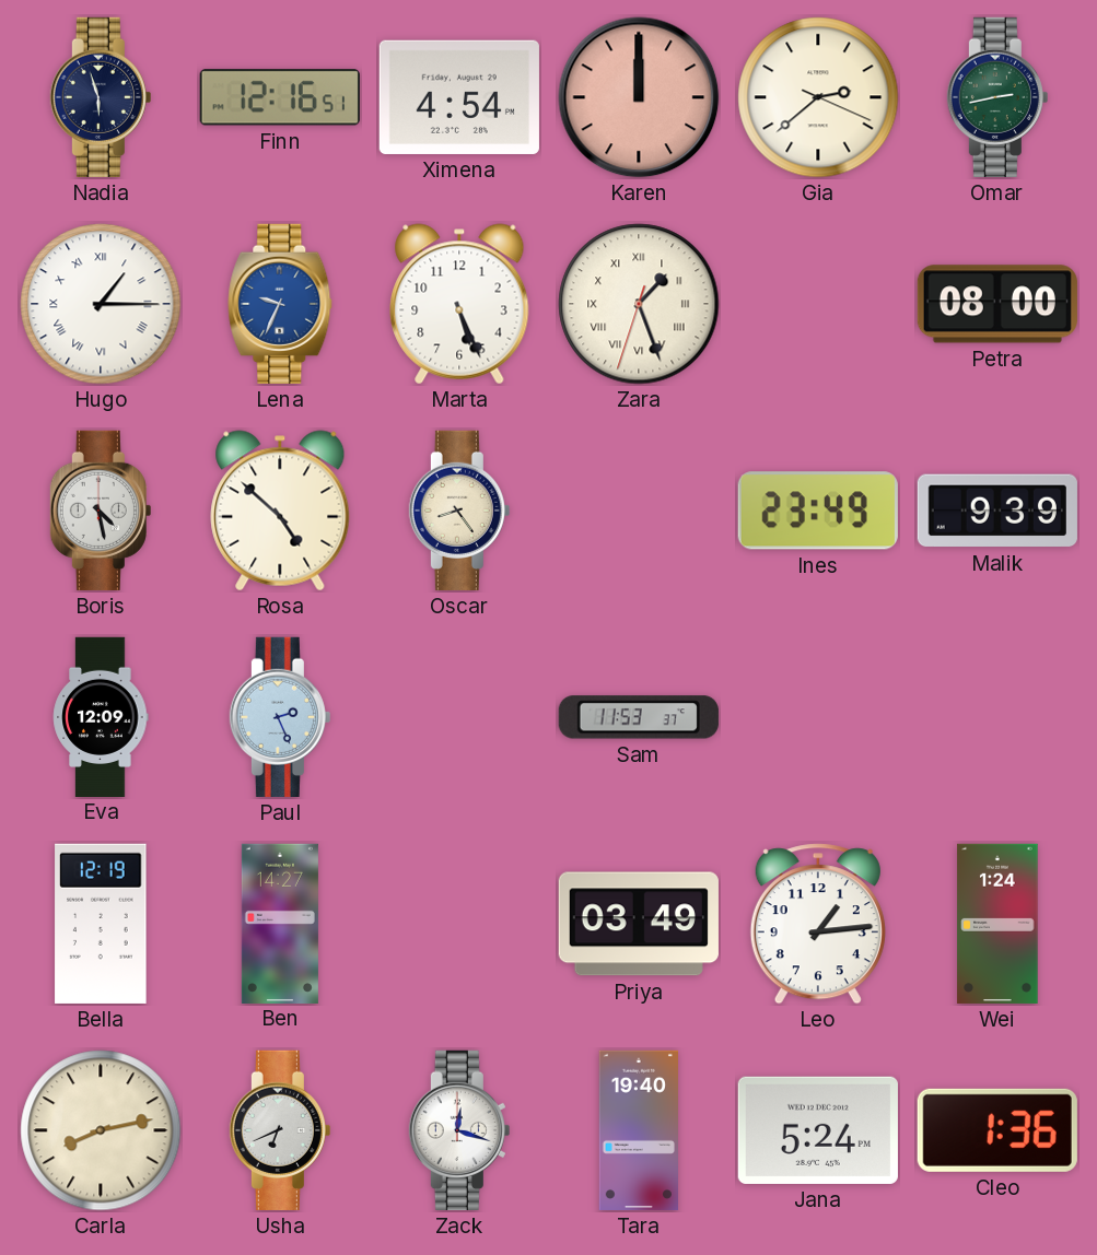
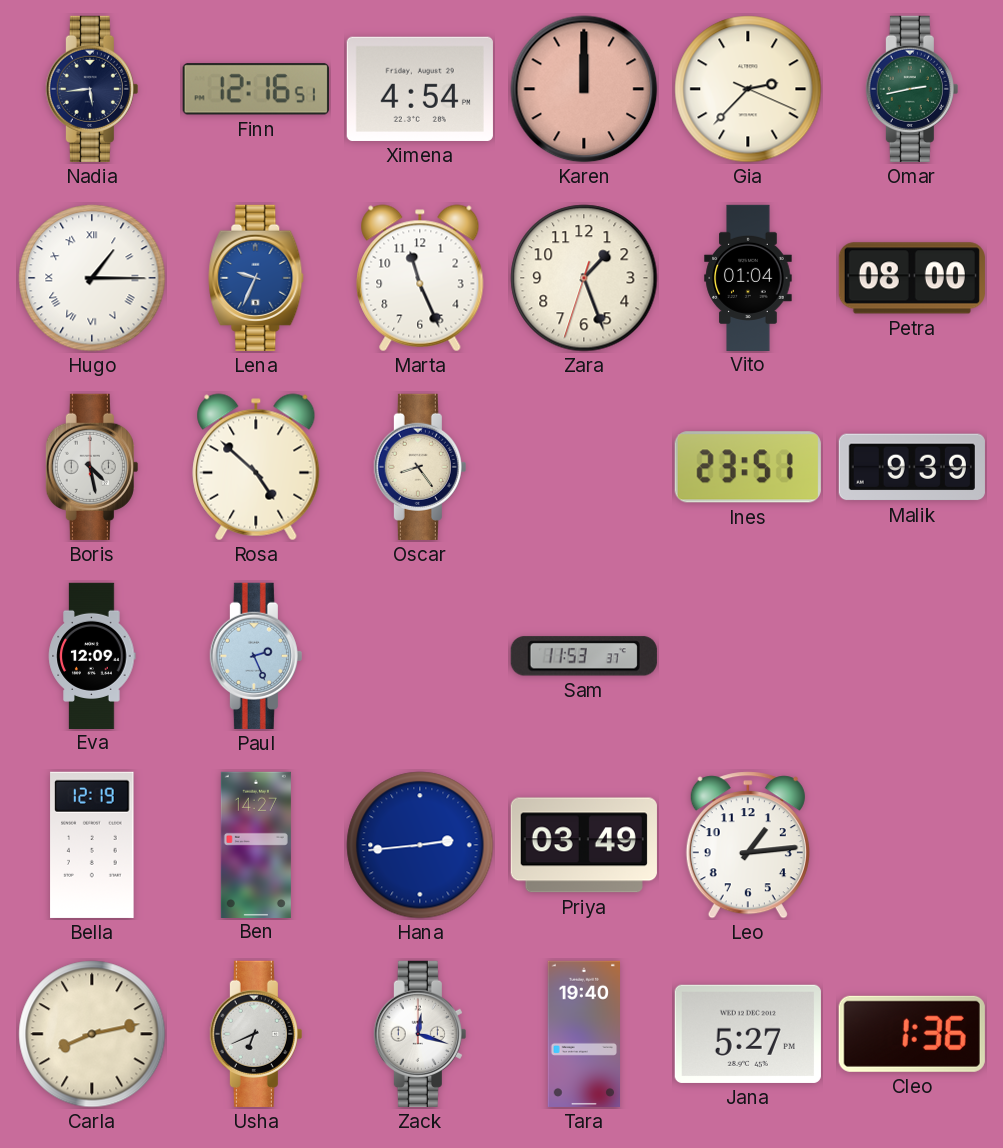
Nadia: 5:57 -> 5:44 (92, 89)
Gia: 2:38 -> 2:37 (748, 89)
Marta: 5:26 -> 11:26 (420, 278)
Zara numerals: Roman -> Arabic (584, 278)
Vito: none -> 01:04 (748, 277)
Ines: 23:49 -> 23:51 (748, 467)
Hana: none -> 2:44 (420, 845)
Wei: 1:24 -> none (997, 924)
Jana: 5:24 -> 5:27 (748, 1034)
